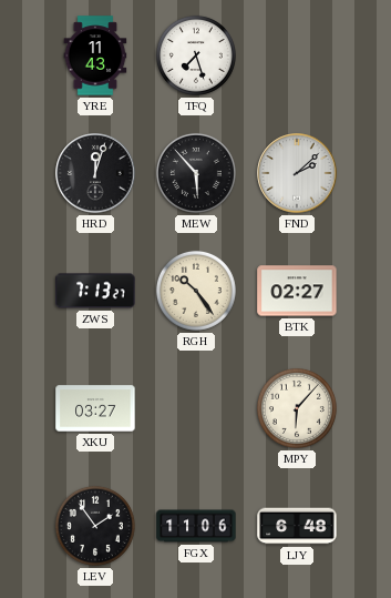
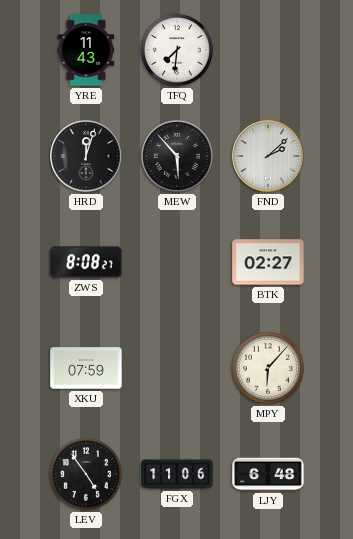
TFQ: 7:27 -> 7:31 (177, 50)
ZWS: 7:13 -> 8:08 (86, 262)
RGH: 10:24 -> none (196, 291)
XKU: 03:27 -> 07:59 (86, 368)
LEV: 1:54 -> 4:54 (86, 474)
